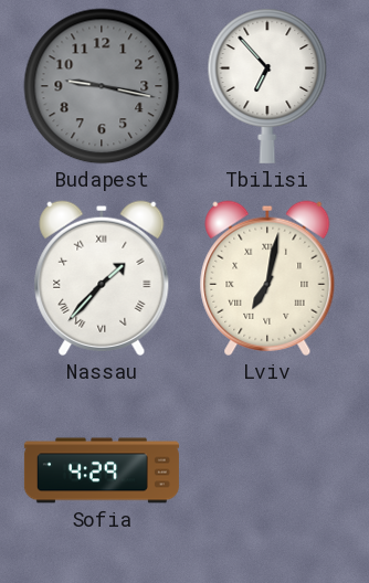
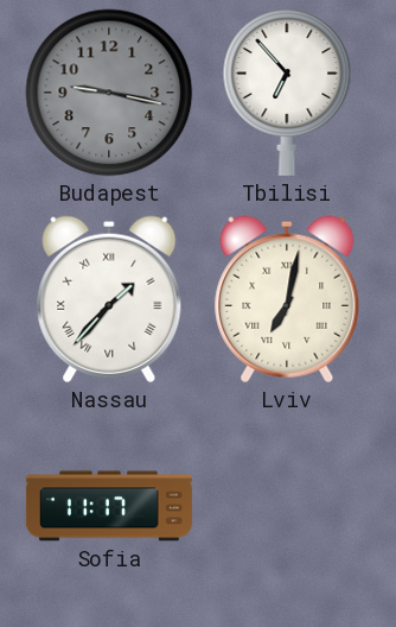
Sofia: 4:29 -> 11:17 (109, 506)
